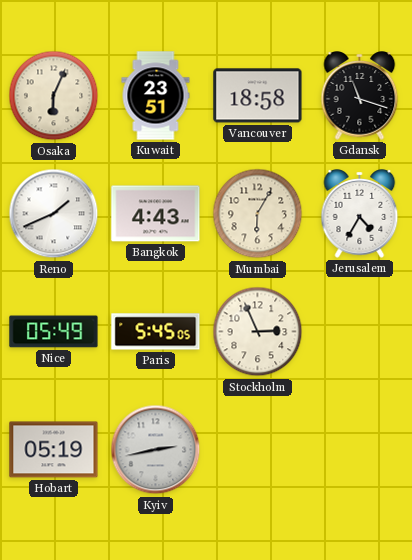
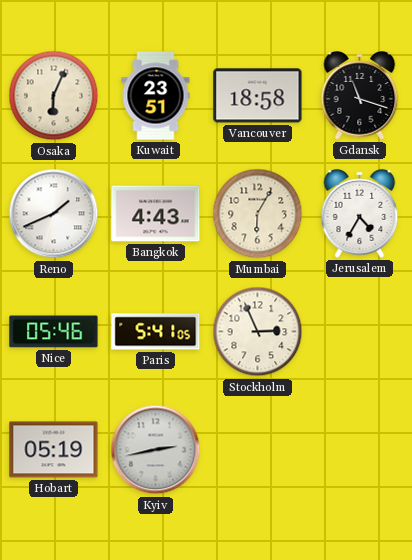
Nice: 05:49 -> 05:46 (54, 332)
Paris: 5:45 -> 5:41 (156, 332)
